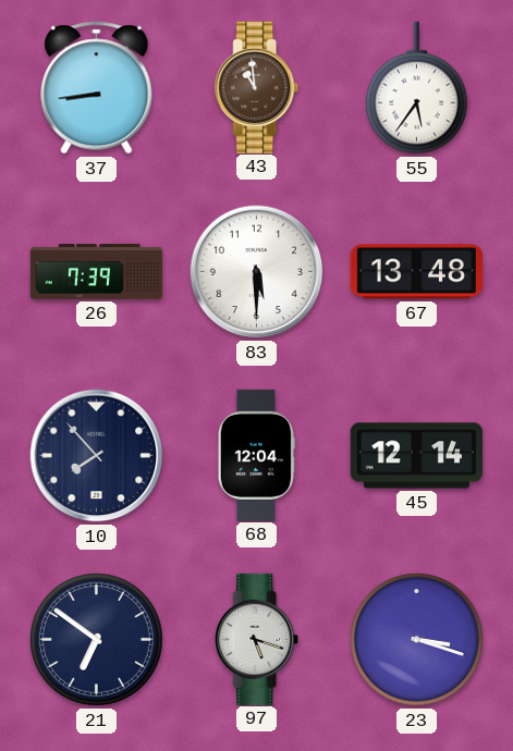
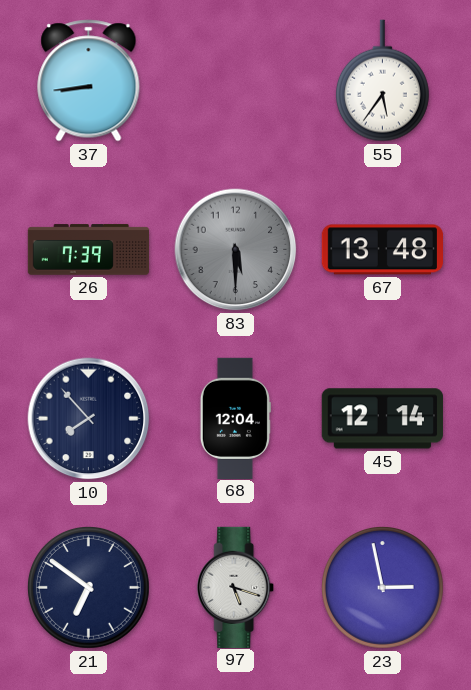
43: 10:59 -> none (257, 87)
83 dial: white -> grey (236, 250)
23: 3:18 -> 2:58 (383, 588)
